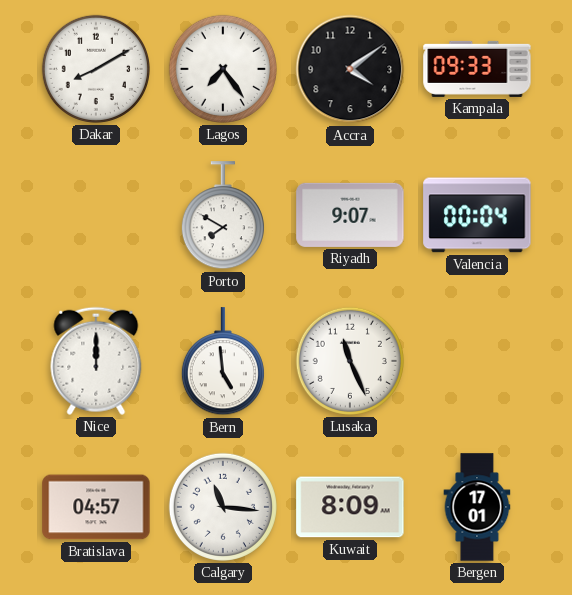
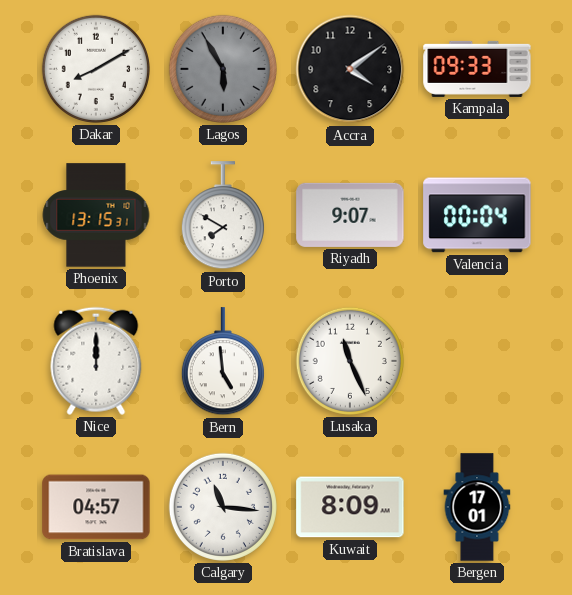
Lagos: 7:24 -> 5:55 (223, 69)
Lagos dial: white -> grey (223, 69)
Phoenix: none -> 13:15 (96, 215)
